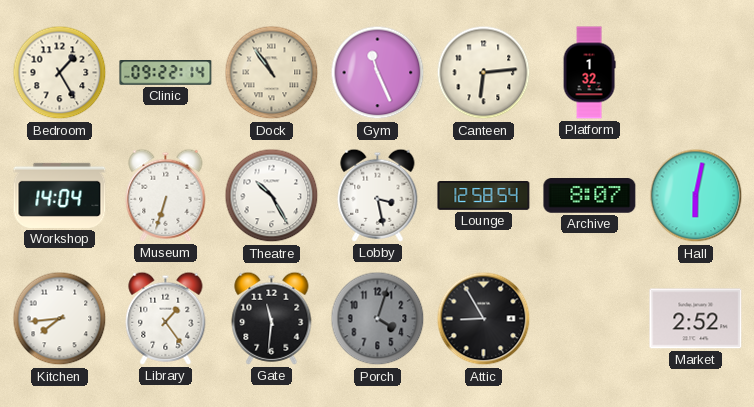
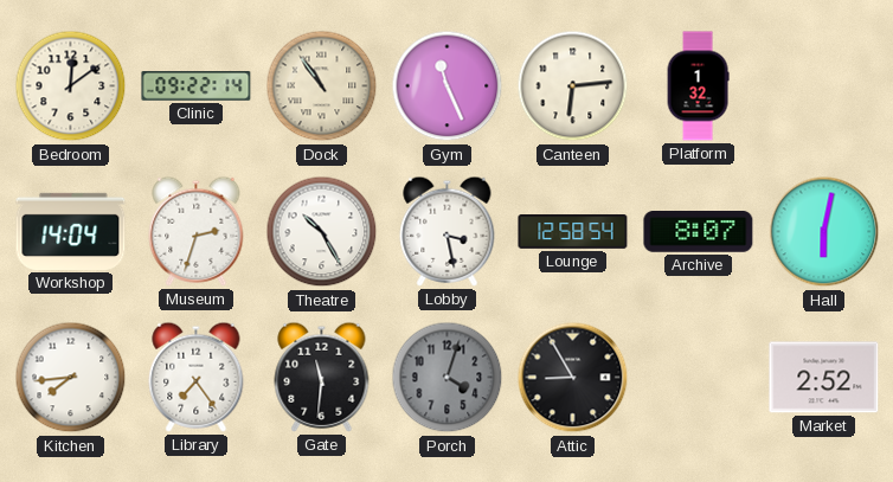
Bedroom: 1:25 -> 12:09 (71, 86)
Museum: 6:33 -> 2:33 (197, 231)
Library: 1:24 -> 7:24 (197, 377)
